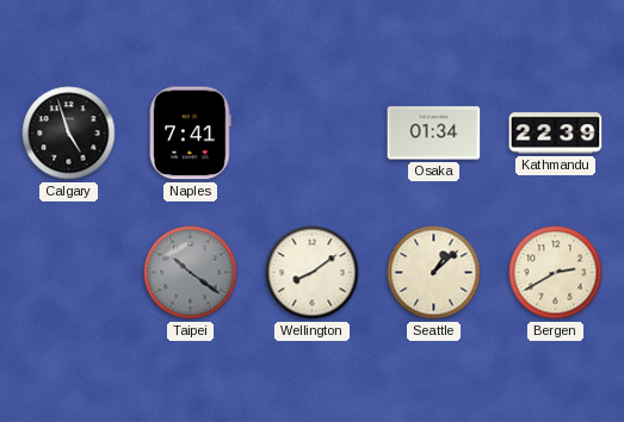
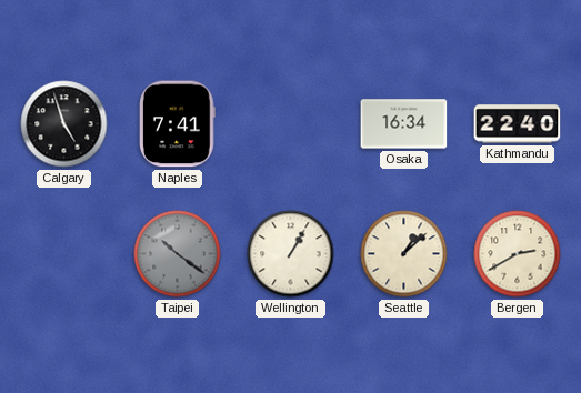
Osaka: 01:34 -> 16:34 (404, 124)
Kathmandu: 22:39 -> 22:40 (518, 124)
Wellington: 8:09 -> 1:05 (291, 254)
